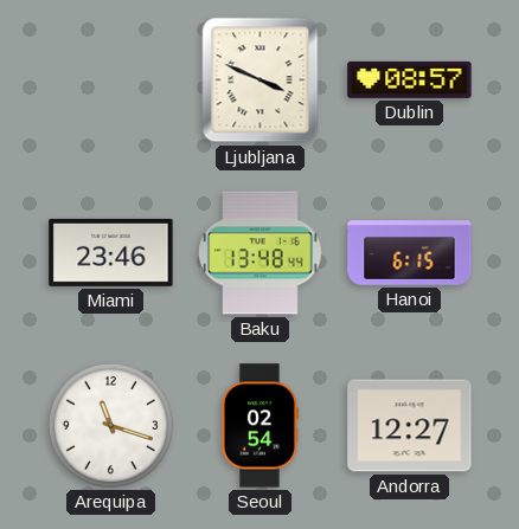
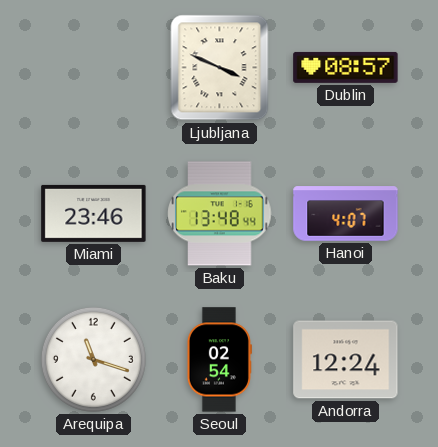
Hanoi: 6:15 -> 4:07 (346, 214)
Andorra: 12:27 -> 12:24 (346, 360)
